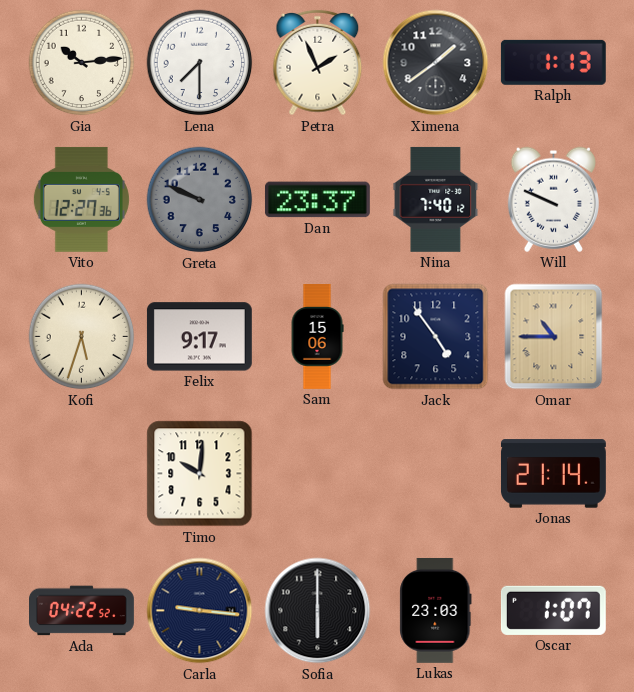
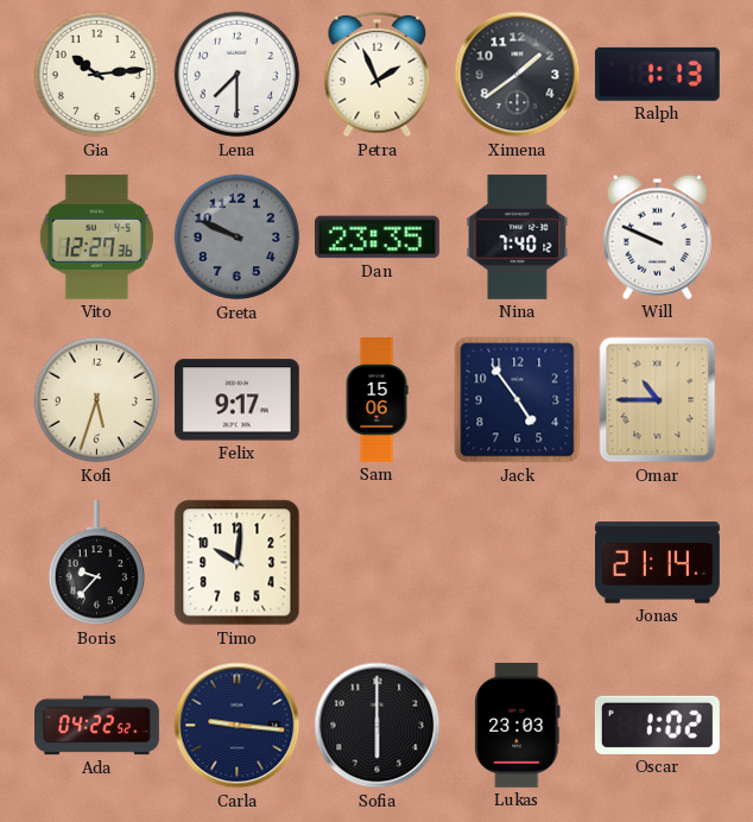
Dan: 23:37 -> 23:35 (376, 238)
Boris: none -> 9:37 (97, 563)
Oscar: 1:07 -> 1:02 (657, 725)
